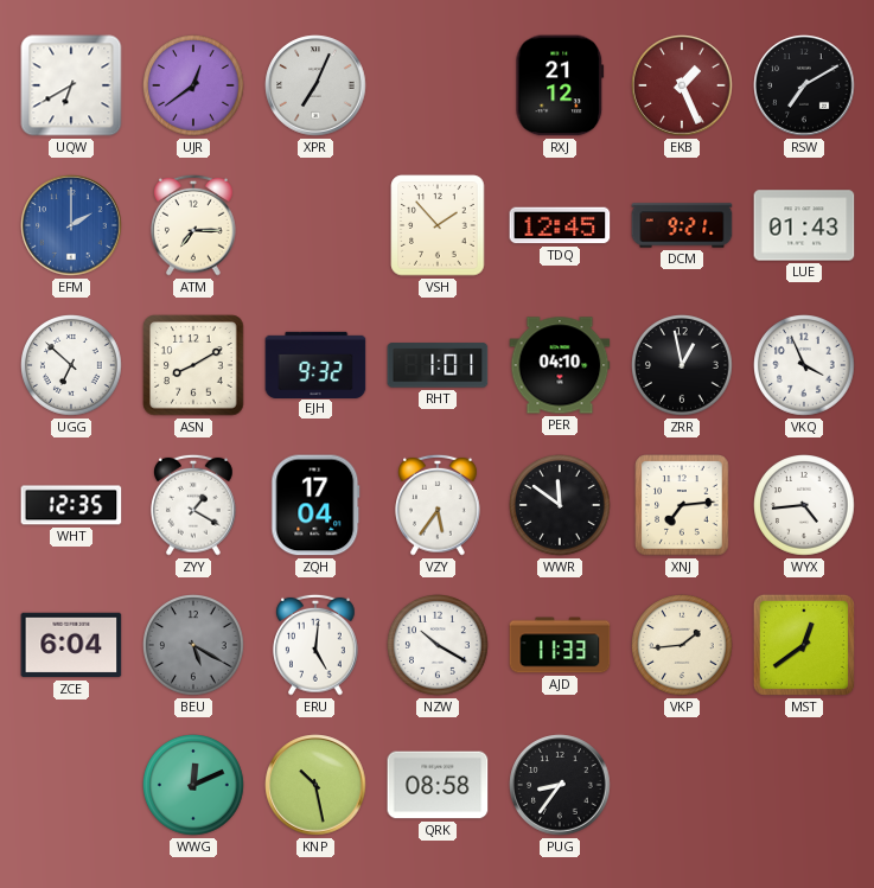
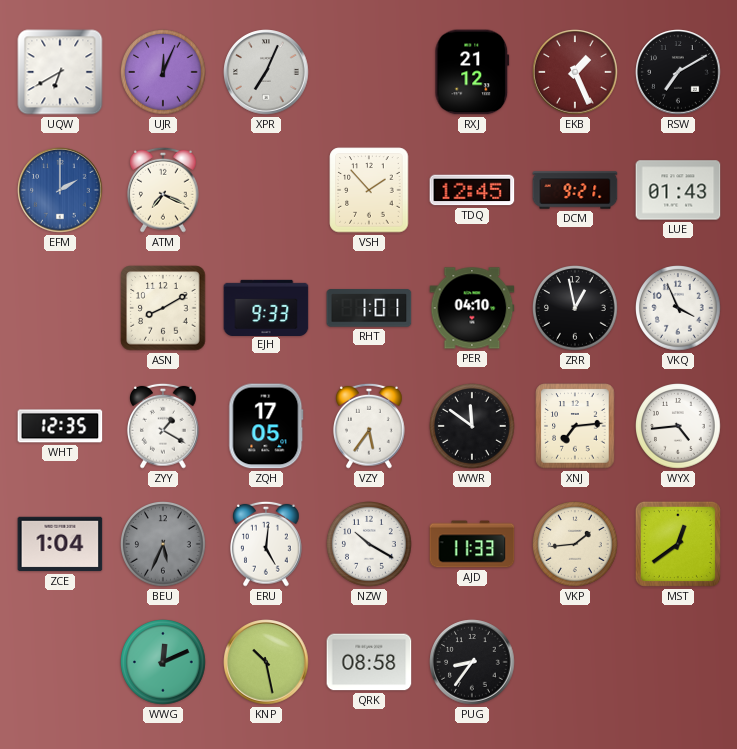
UJR: 12:39 -> 12:04 (164, 73)
ATM: 7:15 -> 7:19 (164, 190)
UGG: 6:52 -> none (72, 366)
EJH: 9:32 -> 9:33 (266, 307)
ZQH: 17:04 -> 17:05 (266, 426)
ZCE: 6:04 -> 1:04 (60, 544)
BEU: 5:20 -> 5:34 (164, 545)
